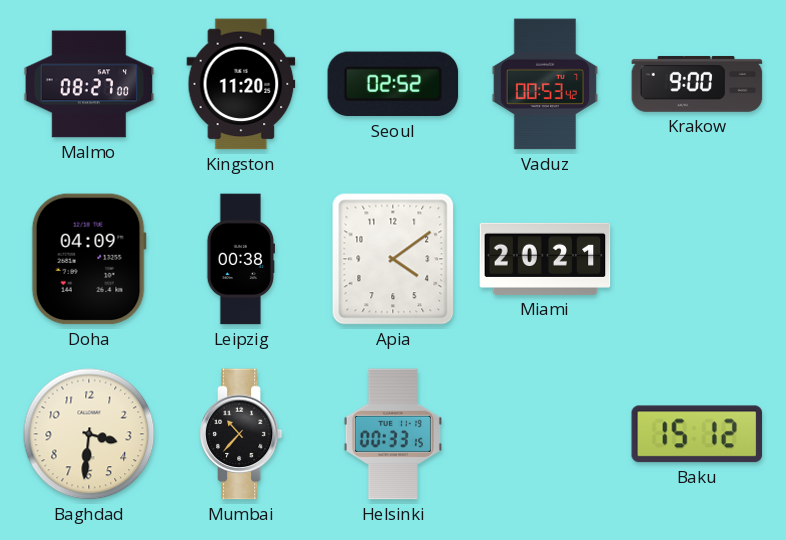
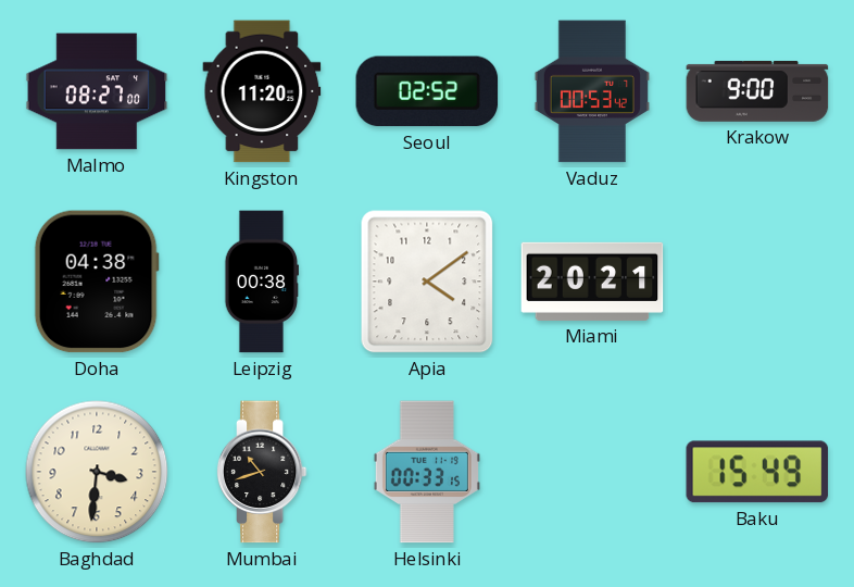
Doha: 04:09 -> 04:38 (97, 282)
Mumbai: 10:37 -> 10:42 (262, 472)
Baku: 15:12 -> 15:49 (757, 472)
